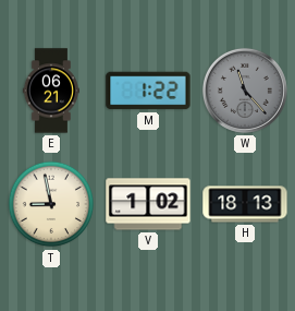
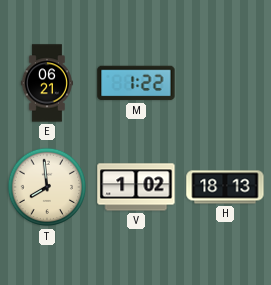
W: 11:23 -> none (245, 91)
T: 8:58 -> 7:59 (47, 187)
